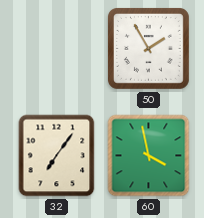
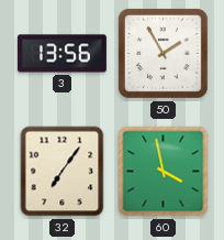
3: none -> 13:56 (61, 54)
